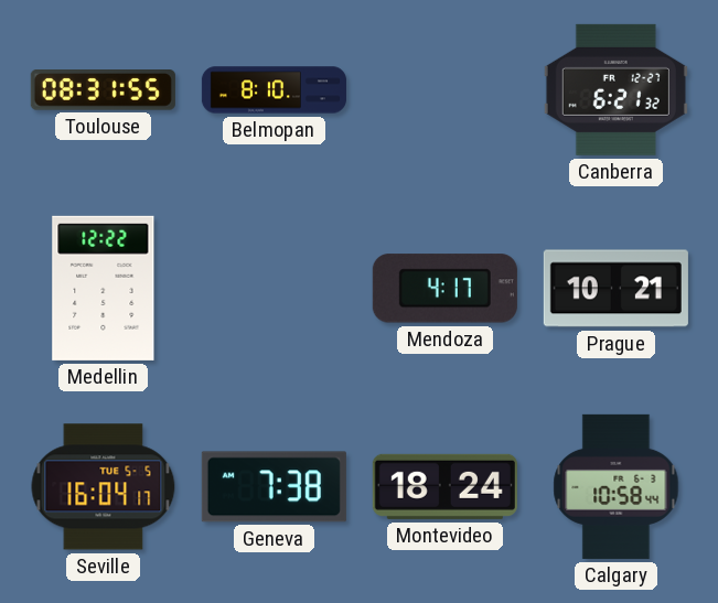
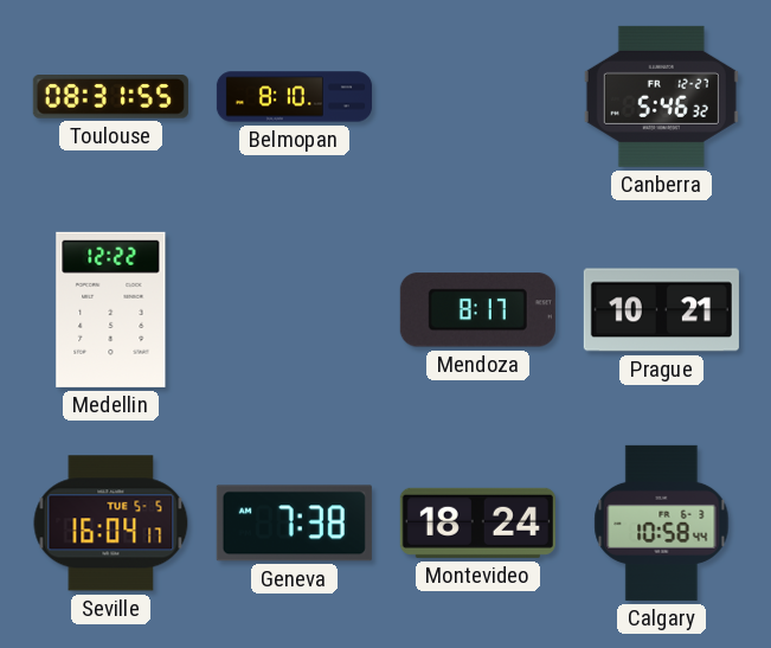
Canberra: 6:21 -> 5:46 (661, 96)
Mendoza: 4:17 -> 8:17 (477, 310)
